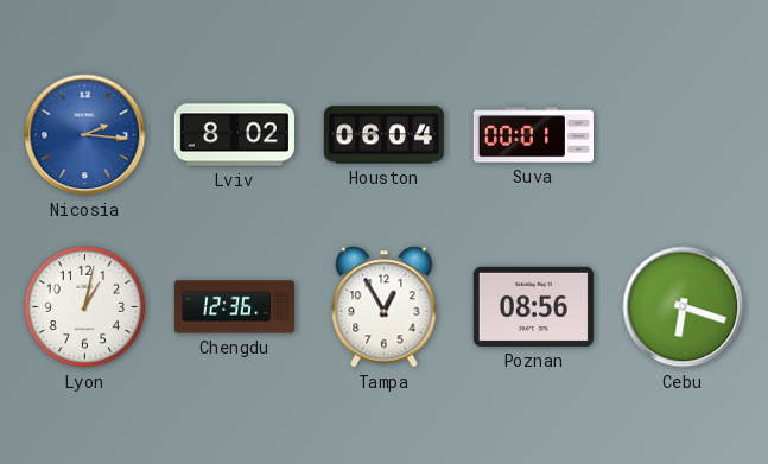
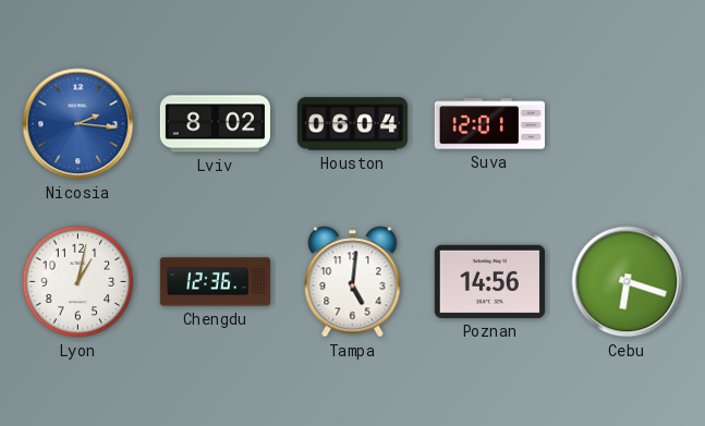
Suva: 00:01 -> 12:01 (489, 124)
Tampa: 12:55 -> 5:01 (353, 282)
Poznan: 08:56 -> 14:56 (489, 281)
